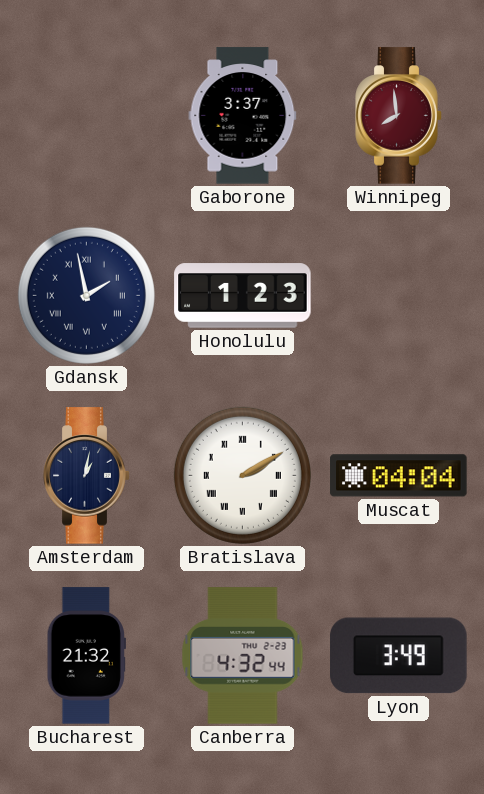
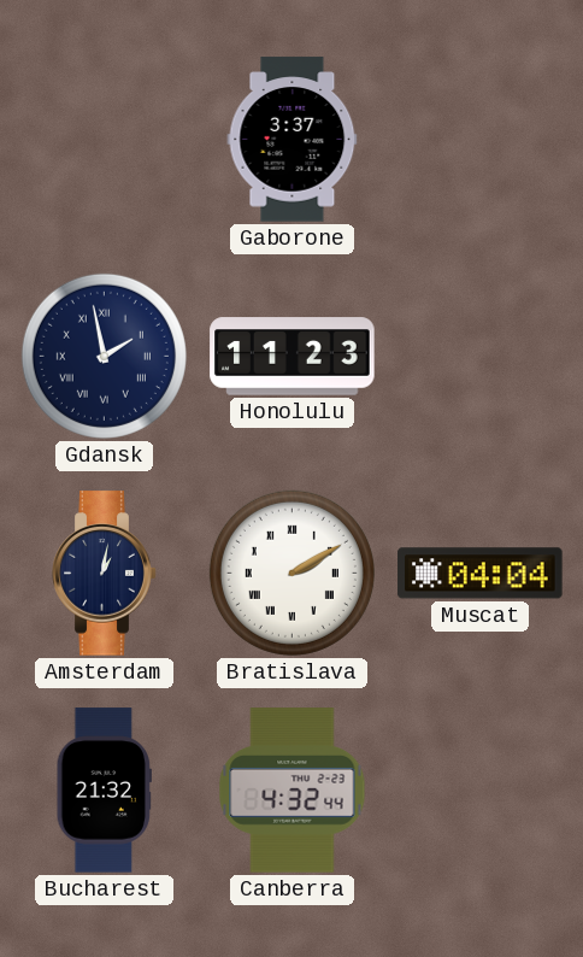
Winnipeg: 7:59 -> none (399, 116)
Honolulu: 1:23 -> 11:23 (293, 357)
Lyon: 3:49 -> none (399, 656)
